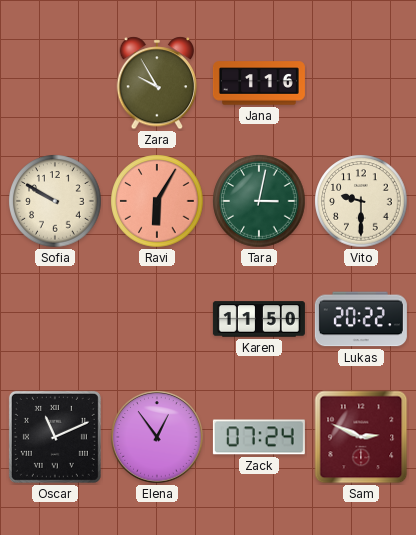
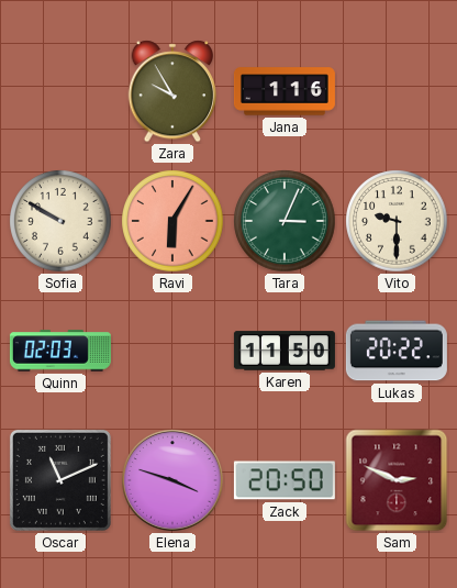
Tara: 3:02 -> 3:04 (285, 221)
Quinn: none -> 02:03 (60, 351)
Elena: 12:54 -> 3:48 (174, 481)
Zack: 07:24 -> 20:50 (285, 480)
